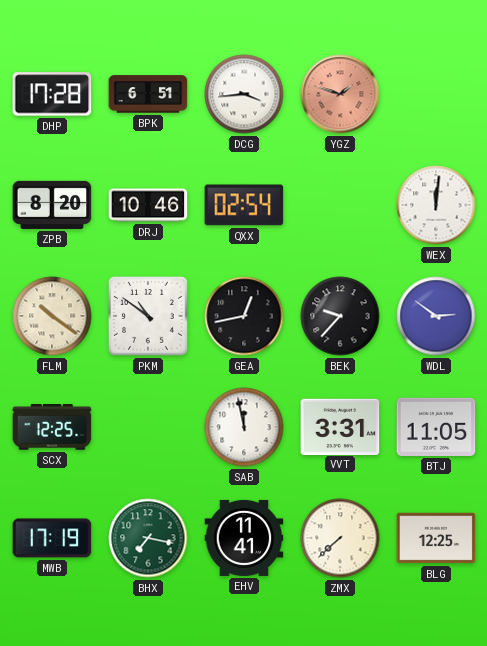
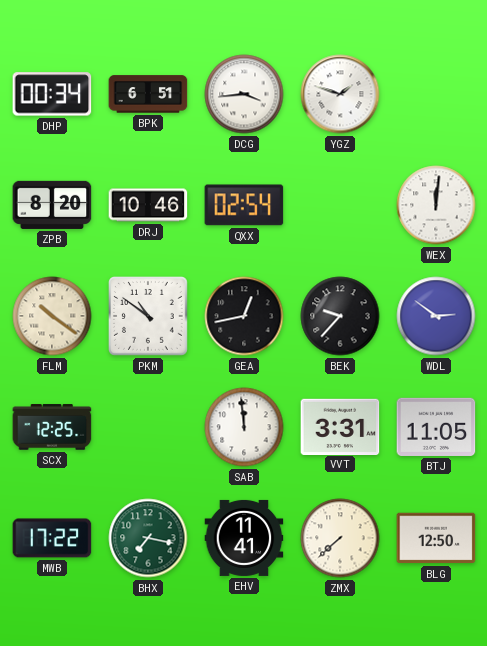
DHP: 17:28 -> 00:34 (52, 94)
YGZ dial: salmon -> white (340, 94)
SAB: 11:58 -> 11:59 (244, 427)
MWB: 17:19 -> 17:22 (52, 538)
BLG: 12:25 -> 12:50 (436, 538)
